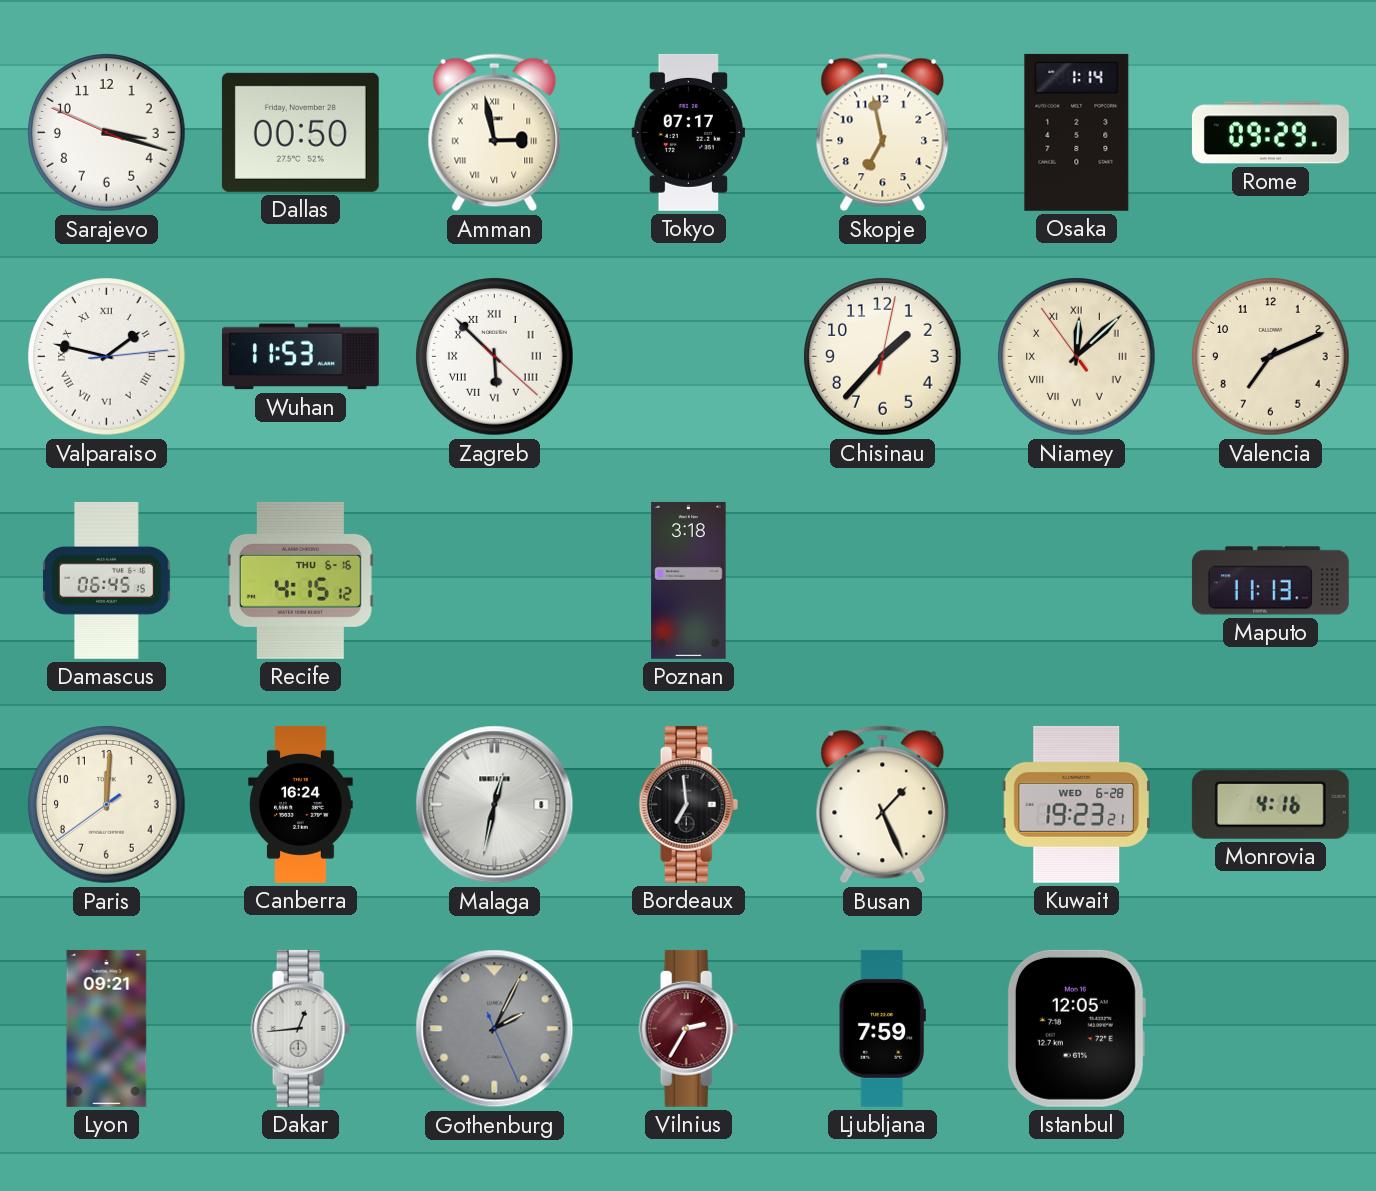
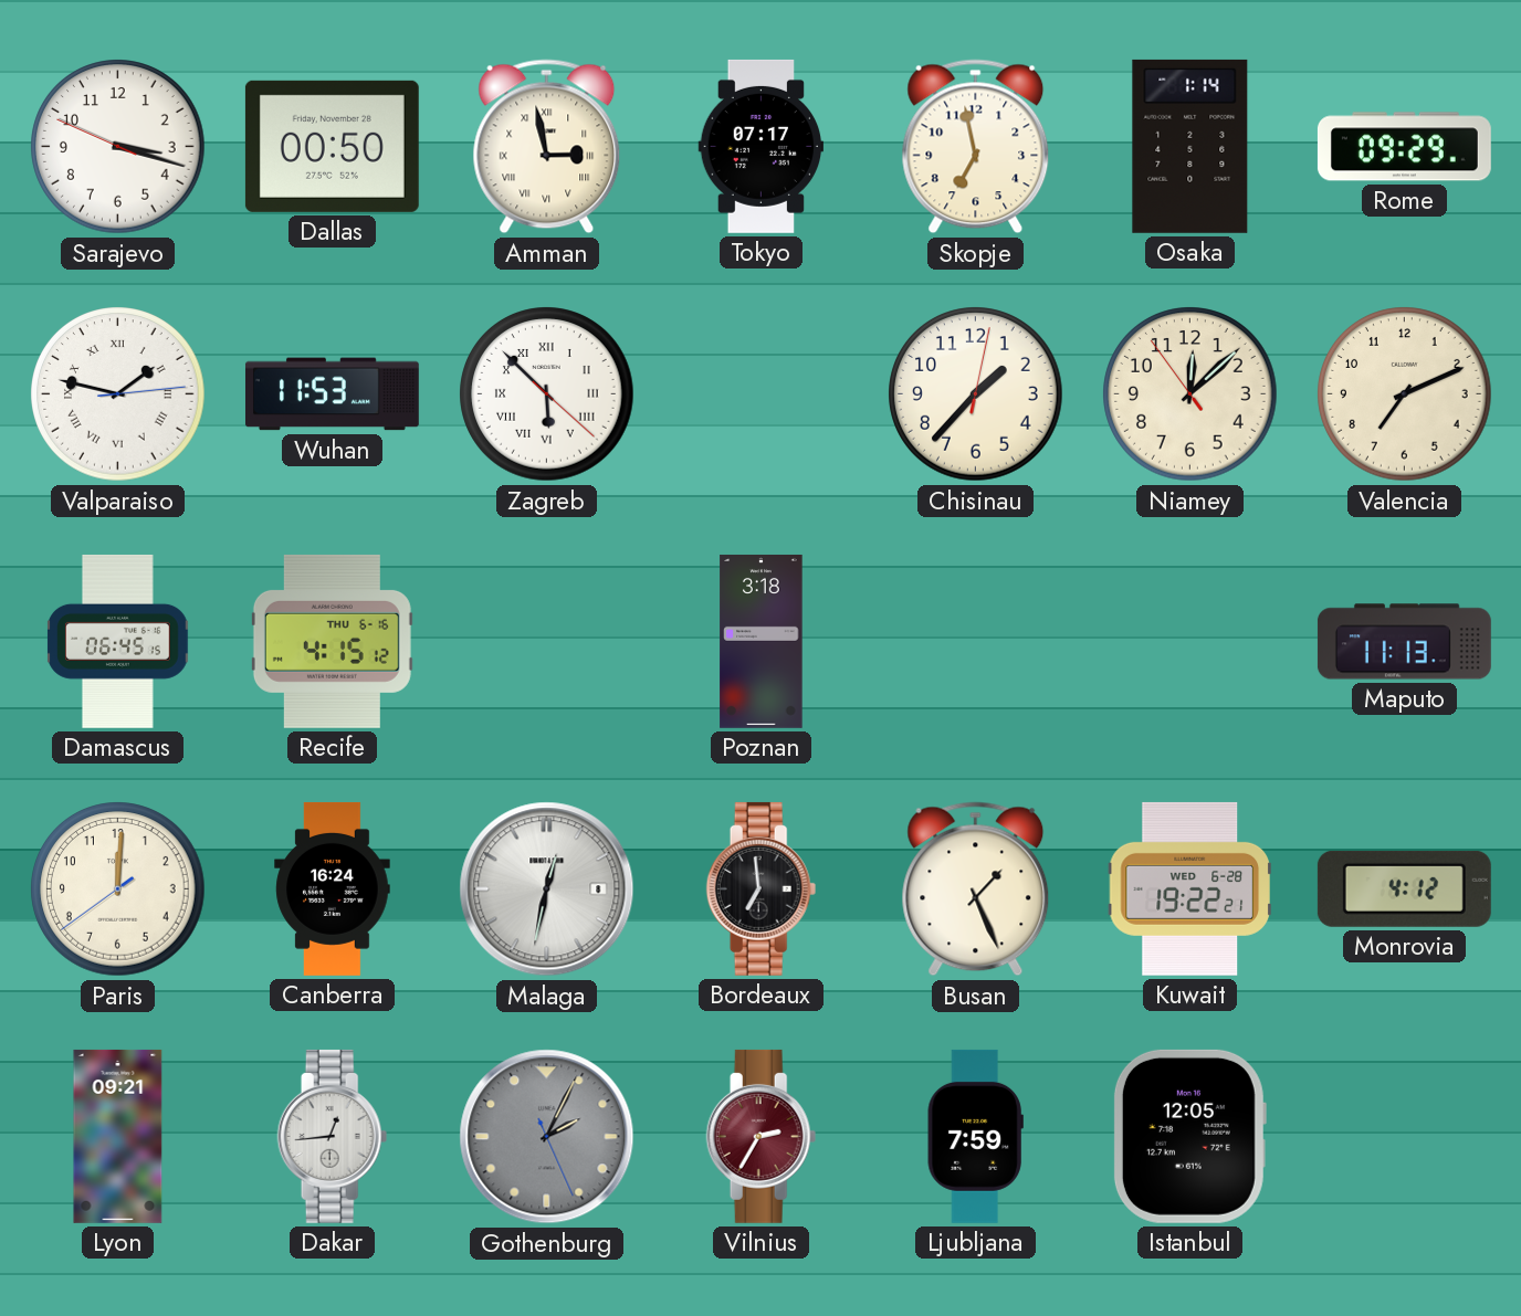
Niamey numerals: Roman -> Arabic (1190, 394)
Kuwait: 19:23 -> 19:22 (1189, 888)
Monrovia: 4:16 -> 4:12 (1404, 888)
